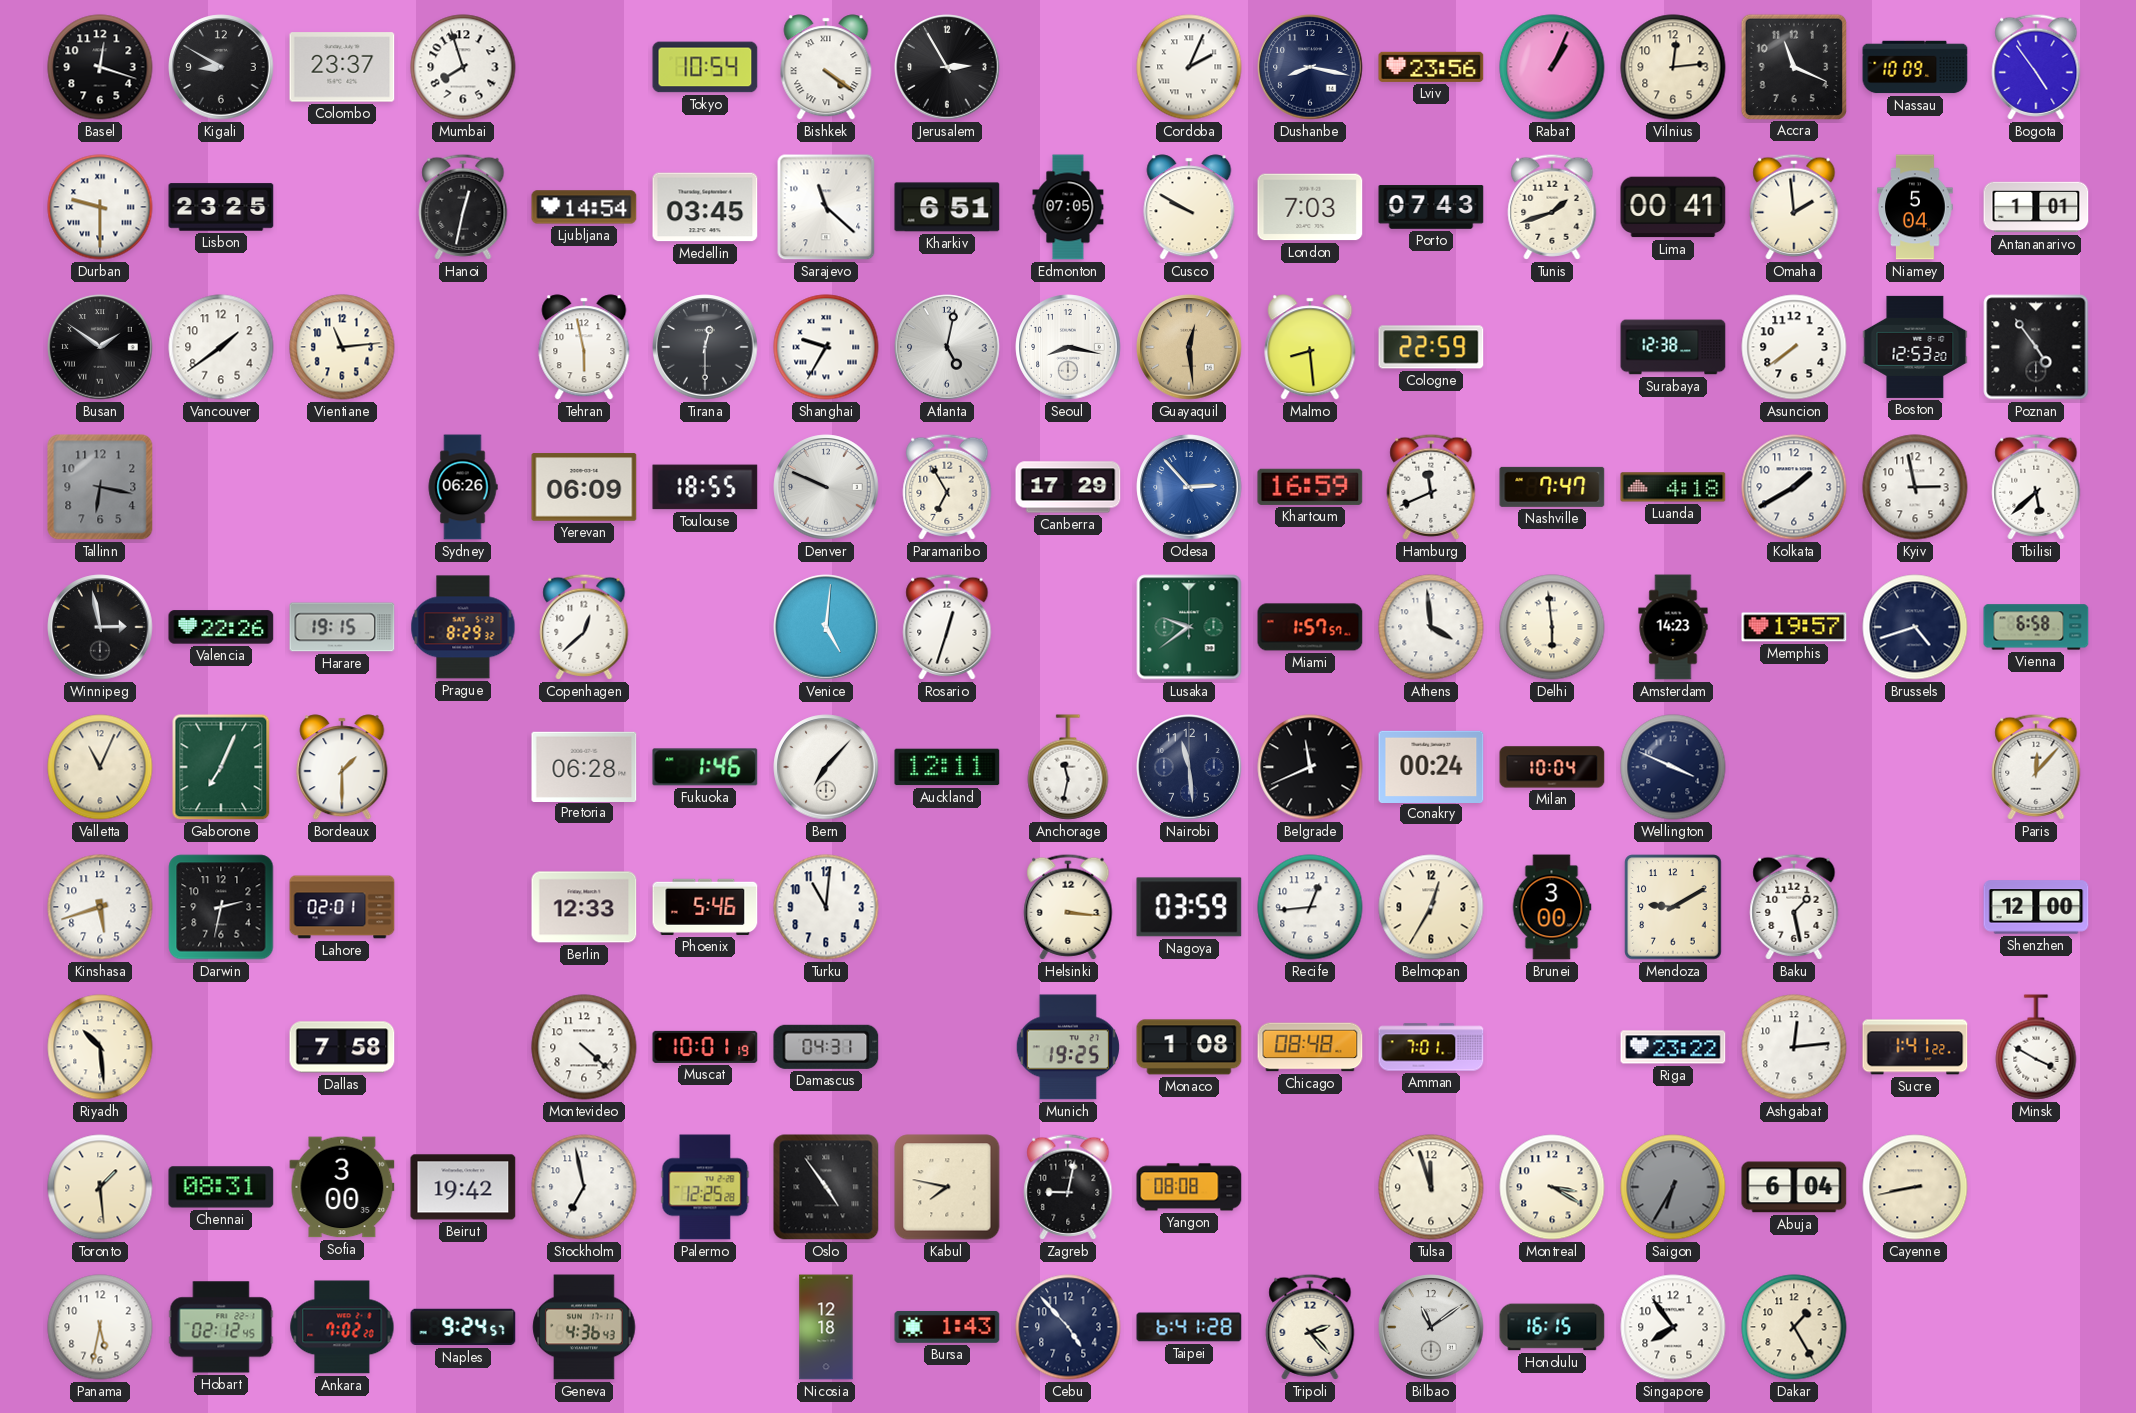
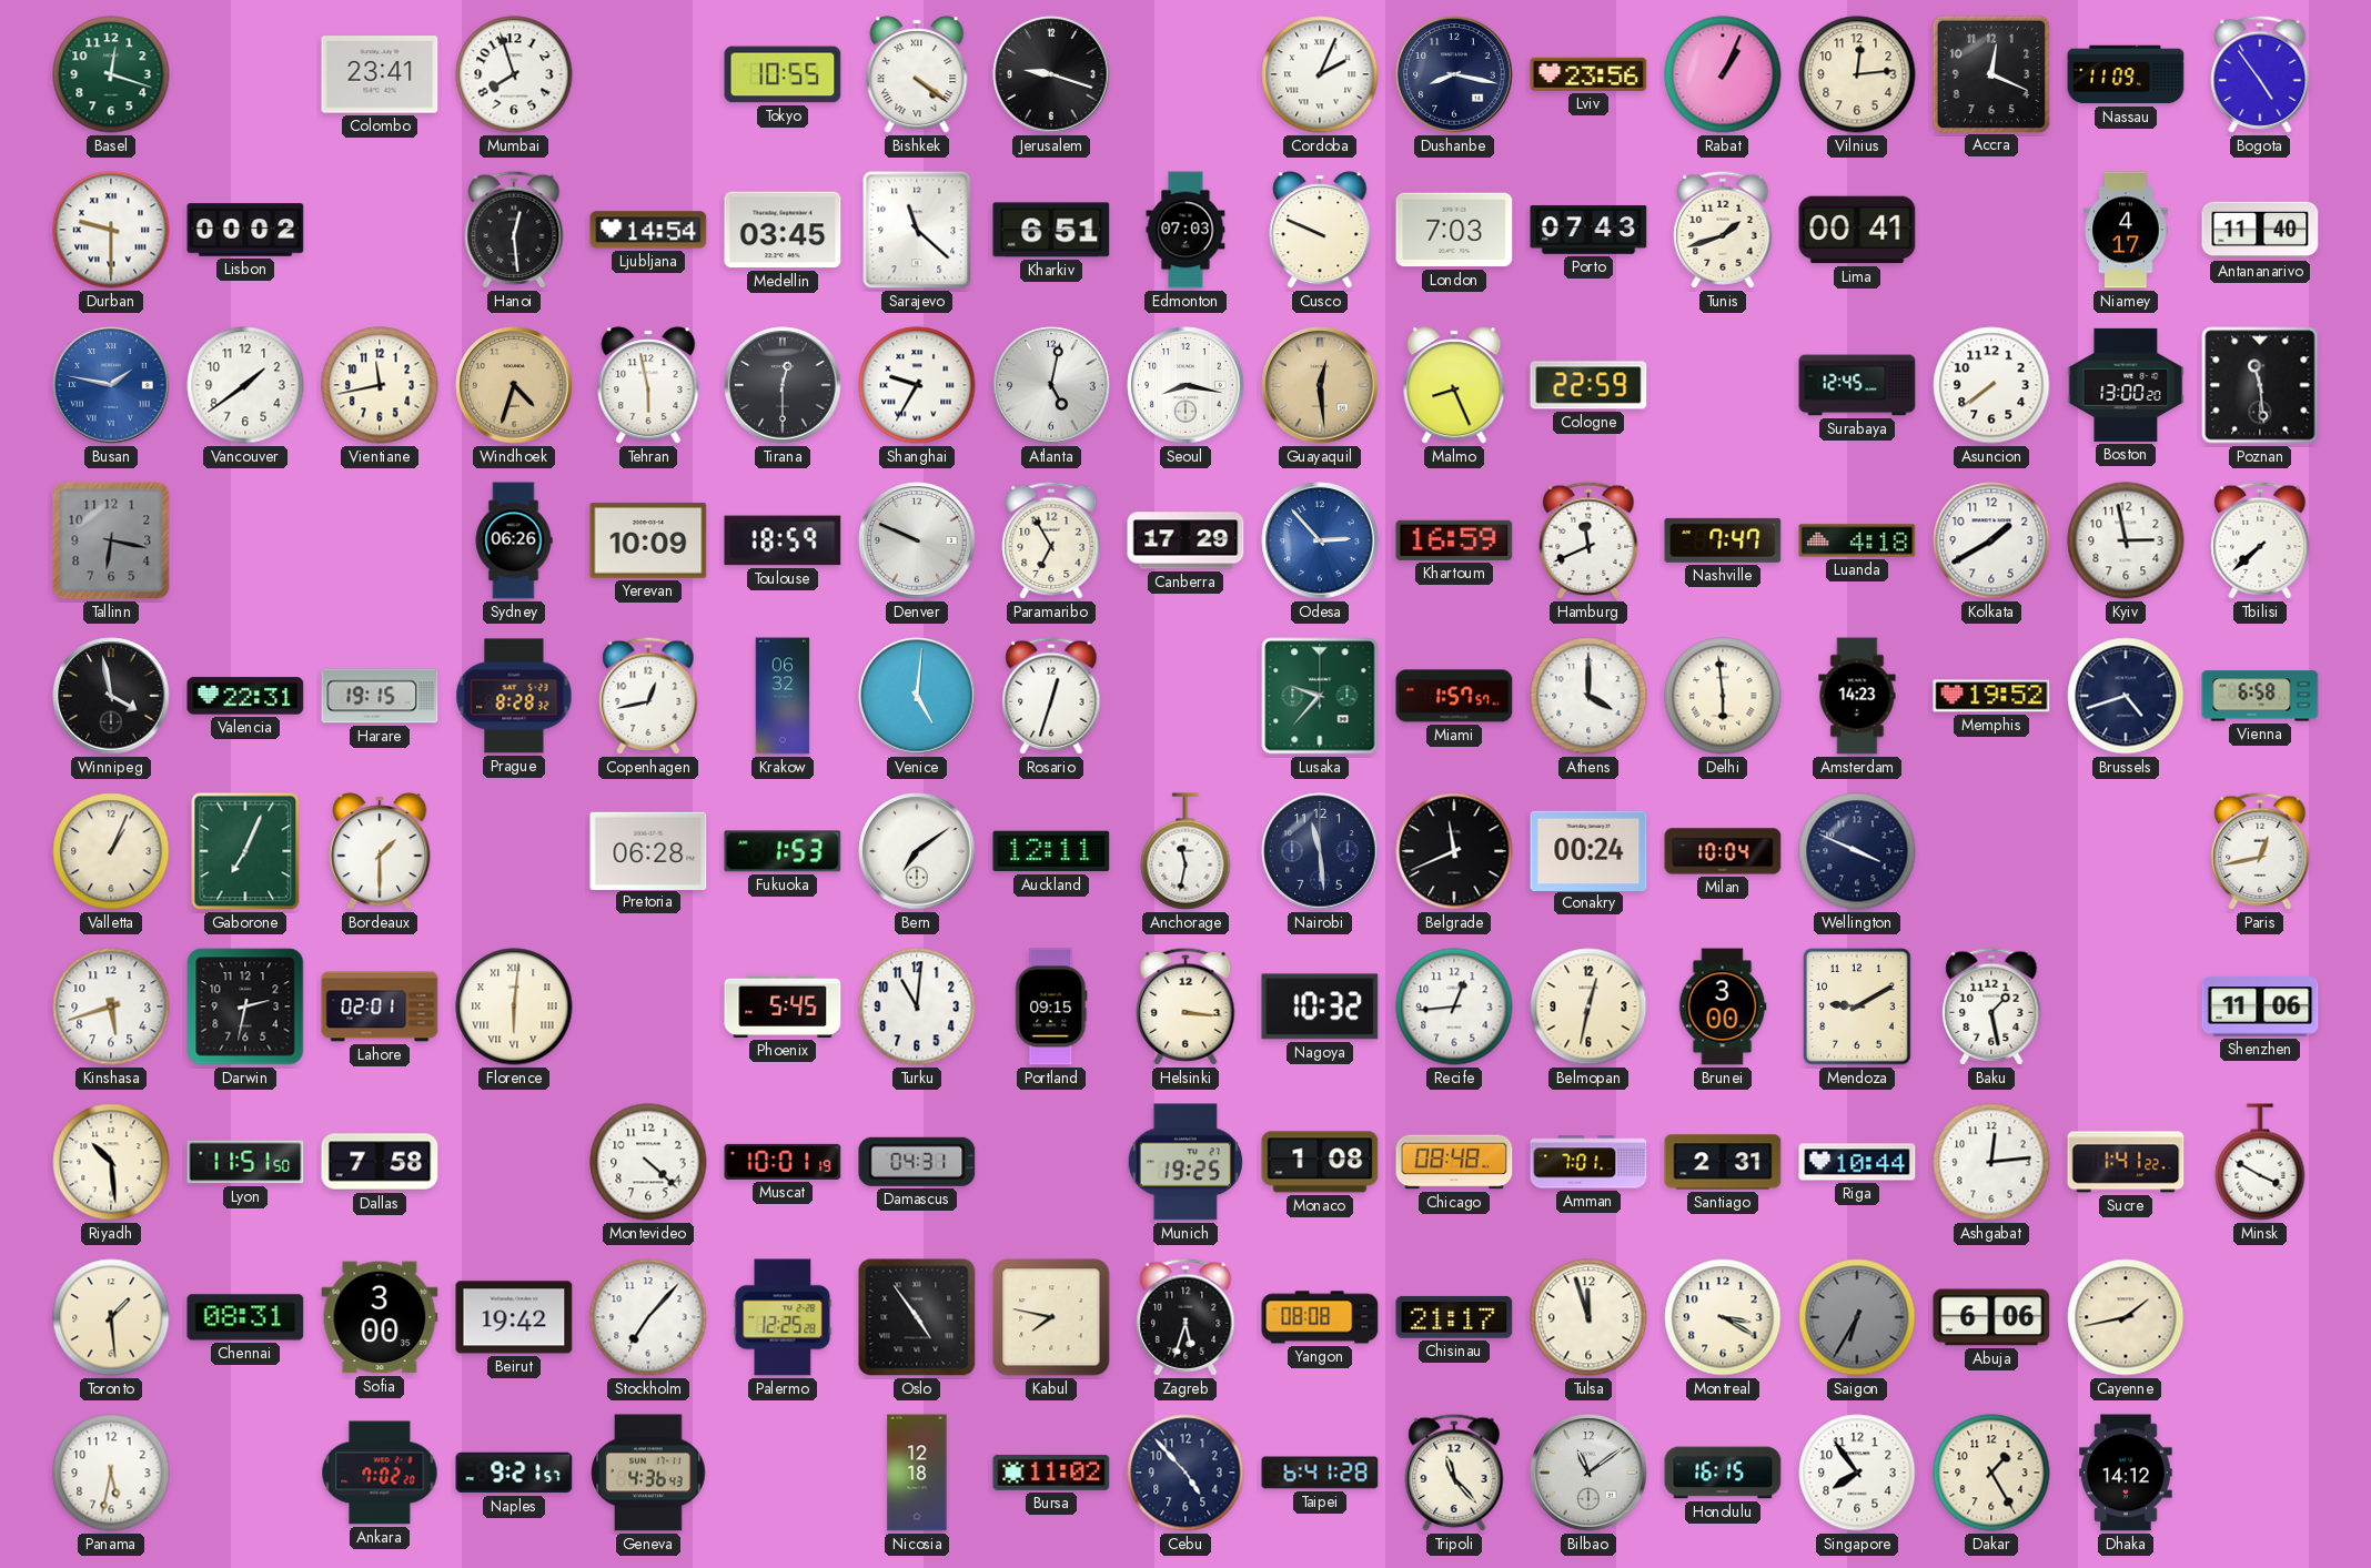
Basel dial: black -> green (111, 74)
Kigali: 8:50 -> none (221, 67)
Colombo: 23:37 -> 23:41 (380, 74)
Tokyo: 10:54 -> 10:55 (783, 74)
Jerusalem: 2:55 -> 9:18 (1051, 74)
Accra: 11:19 -> 12:19 (1990, 73)
Nassau: 10:09 -> 11:09 (2126, 74)
Lisbon: 23:25 -> 00:02 (245, 230)
Hanoi: 12:32 -> 12:29 (514, 230)
Edmonton: 07:05 -> 07:03 (1185, 230)
Cusco: 9:50 -> 9:49 (1320, 230)
Omaha: 1:59 -> none (1794, 207)
Niamey: 5:04 -> 4:17 (2126, 230)
Antananarivo: 1:01 -> 11:40 (2260, 230)
Busan: 1:51 -> 1:47 (111, 385)
Busan dial: black -> blue (111, 385)
Vientiane: 11:14 -> 11:43 (380, 385)
Windhoek: none -> 4:33 (514, 385)
Malmo: 8:29 -> 8:26 (1454, 385)
Surabaya: 12:38 -> 12:45 (1857, 385)
Boston: 12:53 -> 13:00 (2126, 385)
Poznan: 4:54 -> 11:29 (2260, 385)
Yerevan: 06:09 -> 10:09 (648, 540)
Toulouse: 18:55 -> 18:59 (783, 540)
Tbilisi: 5:38 -> 7:38 (2260, 540)
Winnipeg: 2:58 -> 3:58 (111, 696)
Valencia: 22:26 -> 22:31 (245, 696)
Prague: 8:29 -> 8:28 (514, 696)
Copenhagen: 12:38 -> 12:43 (648, 696)
Krakow: none -> 06:32 (783, 696)
Lusaka: 9:39 -> 9:37 (1320, 696)
Athens: 3:59 -> 4:00 (1588, 696)
Memphis: 19:57 -> 19:52 (1991, 696)
Valletta: 11:04 -> 1:04 (111, 851)
Fukuoka: 1:46 -> 1:53 (783, 851)
Bern: 7:07 -> 7:09 (917, 851)
Paris: 12:07 -> 12:43 (2260, 851)
Florence: none -> 6:01 (514, 1006)
Berlin: 12:33 -> none (584, 907)
Phoenix: 5:46 -> 5:45 (783, 1006)
Portland: none -> 09:15 (1051, 1006)
Nagoya: 03:59 -> 10:32 (1320, 1006)
Belmopan: 12:35 -> 12:32 (1588, 1006)
Shenzhen: 12:00 -> 11:06 (2260, 1006)
Lyon: none -> 11:51 (245, 1162)
Santiago: none -> 2:31 (1723, 1162)
Riga: 23:22 -> 10:44 (1857, 1162)
Stockholm: 6:58 -> 7:07 (648, 1317)
Zagreb: 9:02 -> 5:33 (1185, 1317)
Chisinau: none -> 21:17 (1454, 1317)
Abuja: 6:04 -> 6:06 (1991, 1317)
Cayenne: 8:43 -> 1:43 (2126, 1317)
Hobart: 02:12 -> none (221, 1327)
Naples: 9:24 -> 9:21 (514, 1473)
Bursa: 1:43 -> 11:02 (1051, 1473)
Tripoli: 2:23 -> 11:23 (1454, 1473)
Dhaka: none -> 14:12 (2126, 1473)
